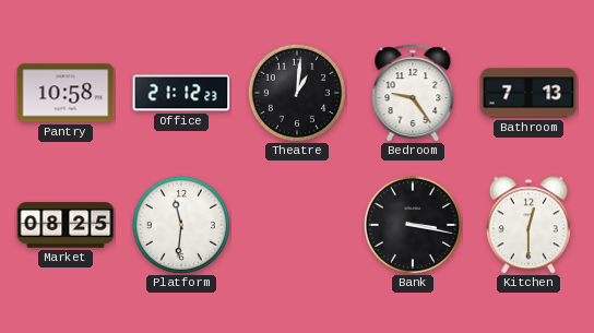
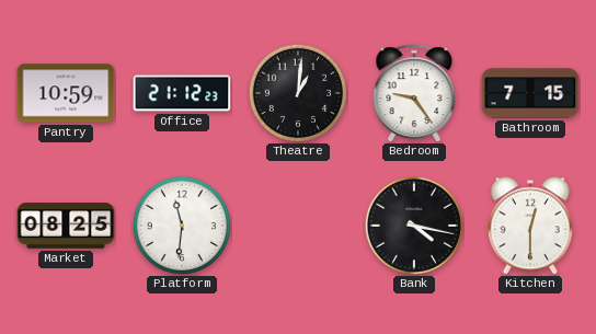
Pantry: 10:58 -> 10:59 (66, 93)
Bathroom: 7:13 -> 7:15 (530, 93)
Bank: 3:17 -> 4:17 (414, 226)
